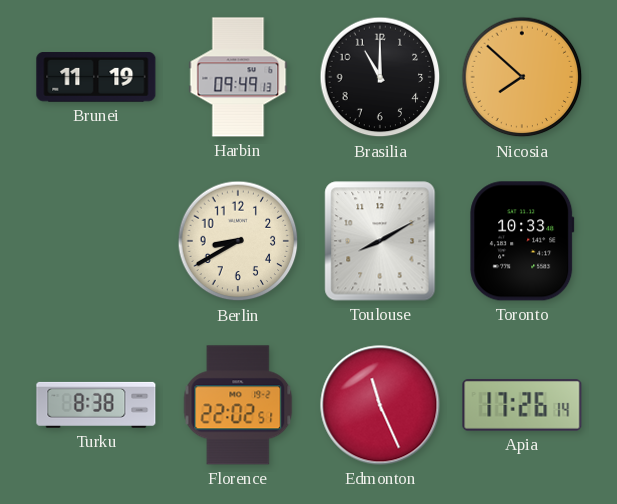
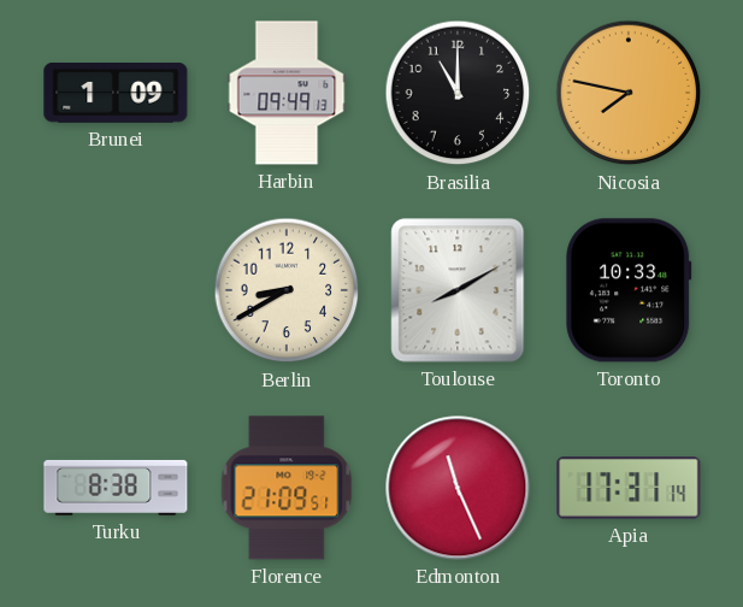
Brunei: 11:19 -> 1:09 (116, 94)
Nicosia: 7:52 -> 7:47 (629, 93)
Florence: 22:02 -> 21:09 (287, 488)
Apia: 17:26 -> 17:31 (629, 489)
